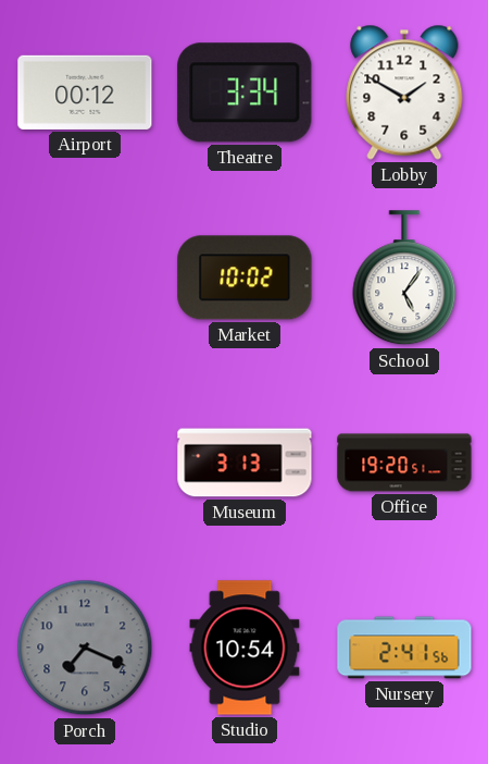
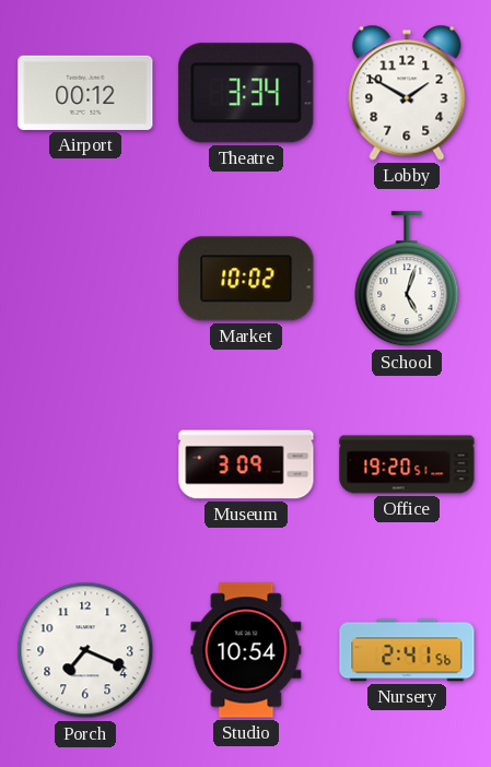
School: 5:06 -> 5:03 (407, 280)
Museum: 3:13 -> 3:09 (246, 464)
Porch dial: grey -> white (85, 650)
